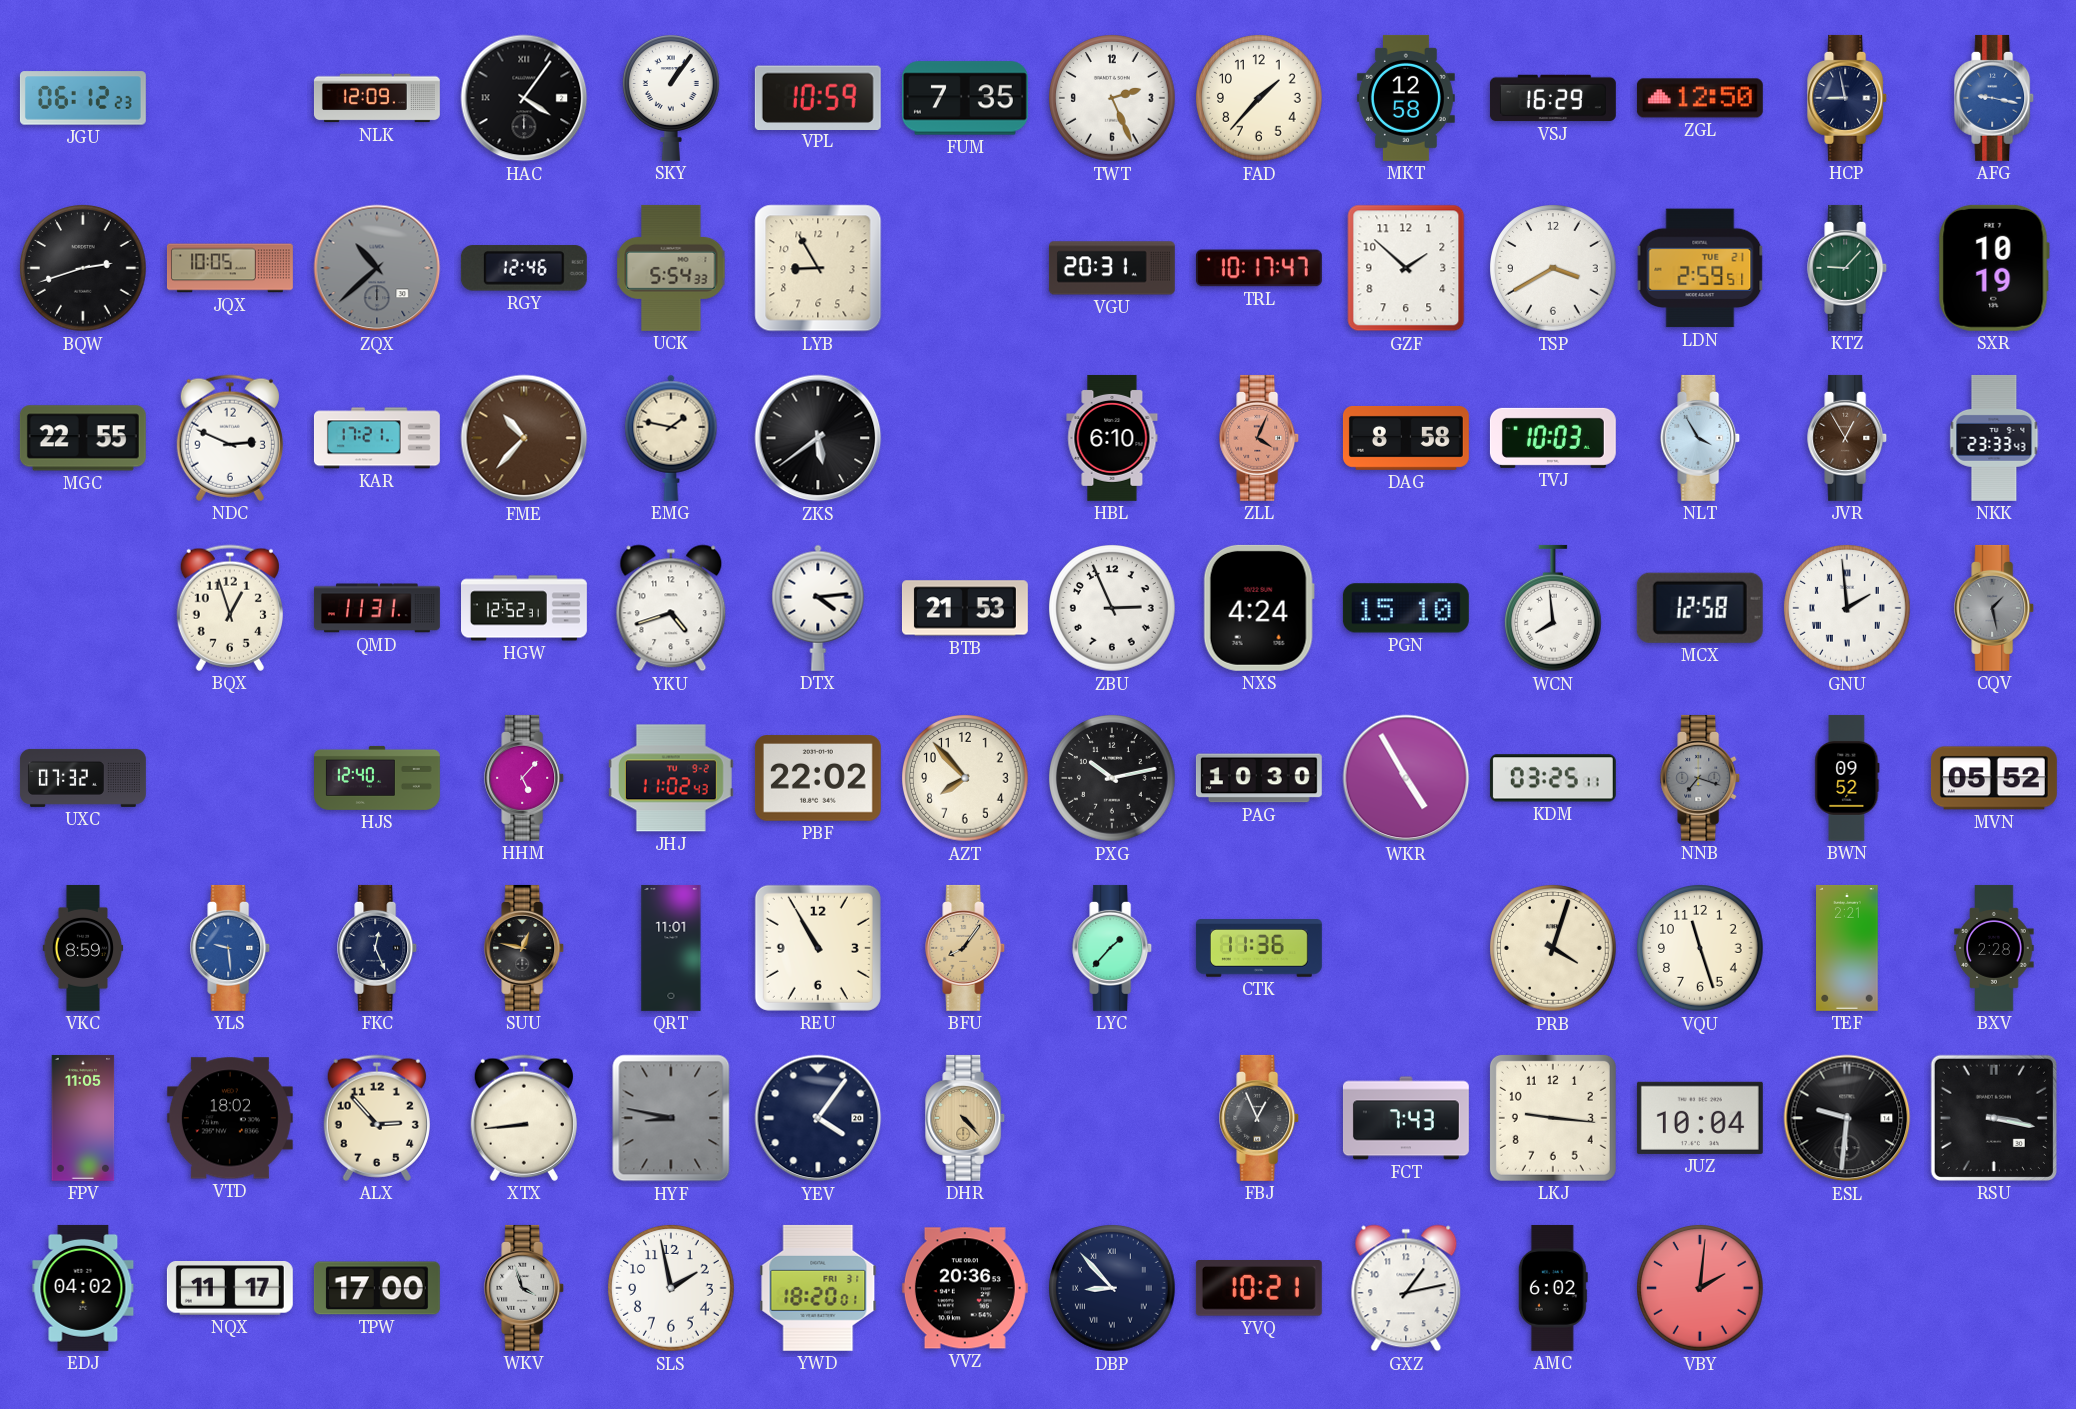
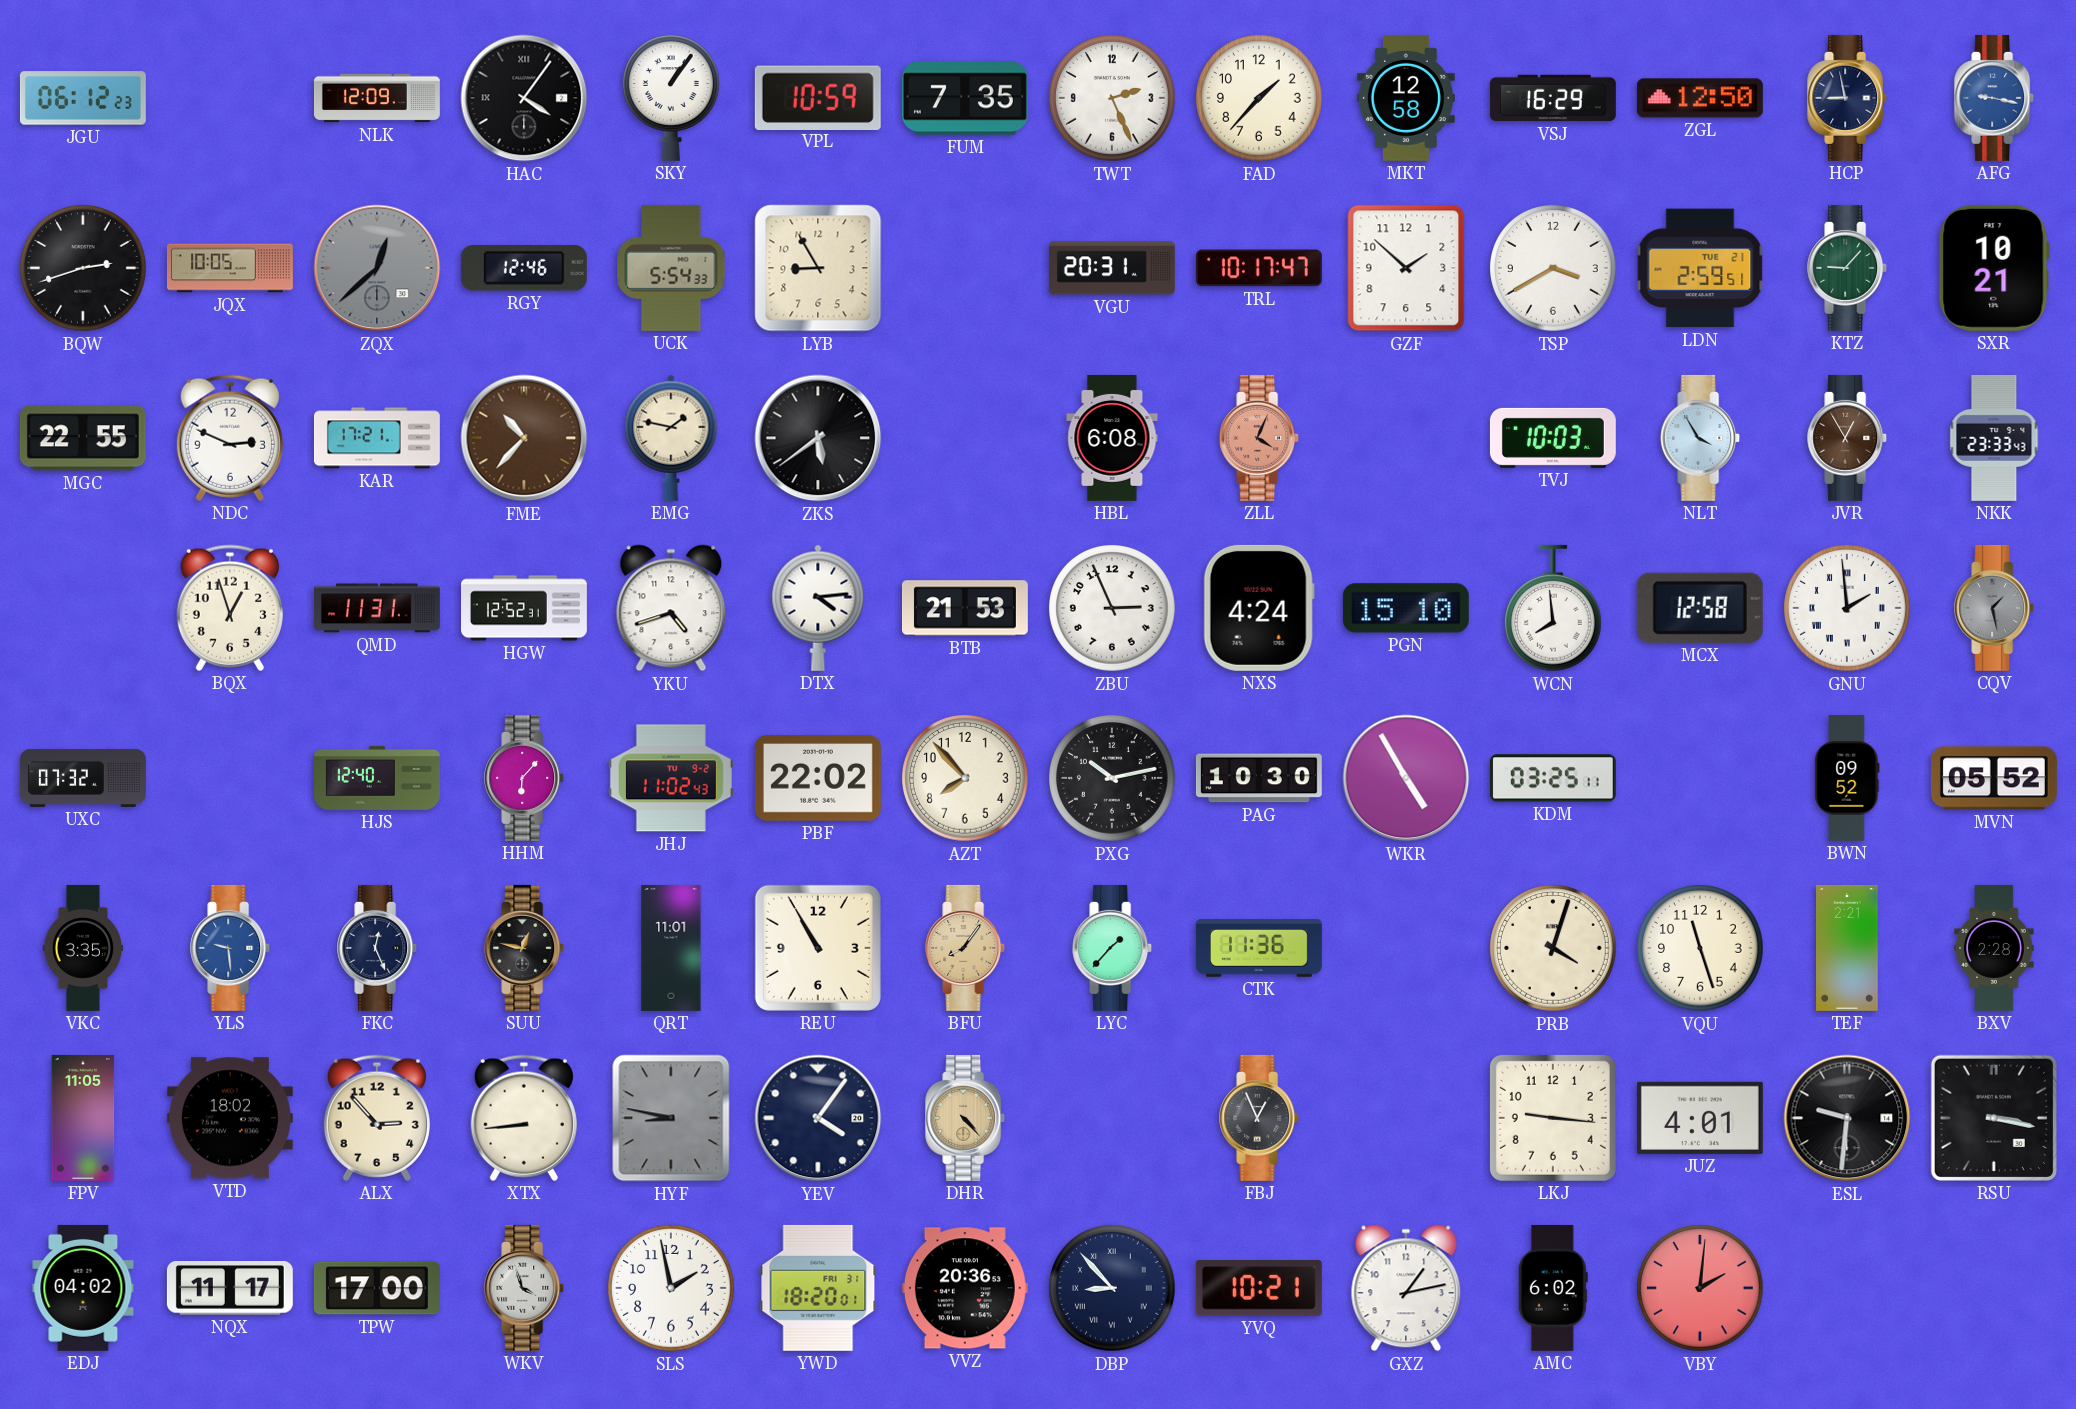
ZQX: 10:38 -> 12:38 (377, 268)
SXR: 10:19 -> 10:21 (1994, 268)
HBL: 6:10 -> 6:08 (1112, 438)
DAG: 8:58 -> none (1406, 438)
HHM: 5:07 -> 6:07 (525, 778)
NNB: 7:18 -> none (1701, 778)
VKC: 8:59 -> 3:35 (83, 948)
FCT: 7:43 -> none (1406, 1118)
JUZ: 10:04 -> 4:01 (1700, 1118)
